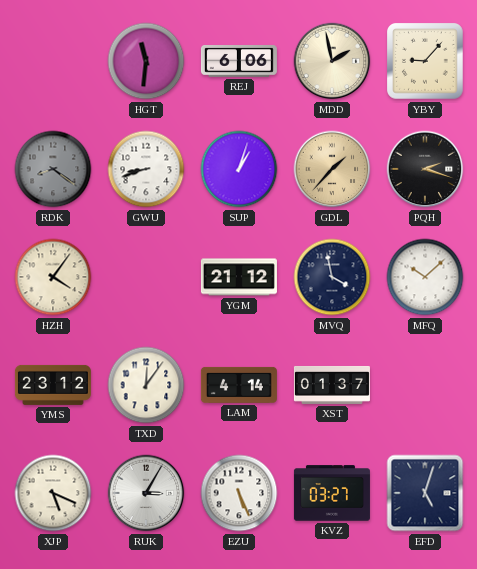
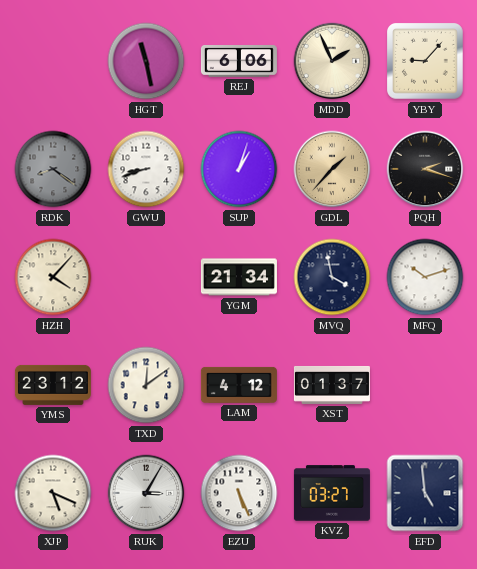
HGT: 11:31 -> 11:28 (146, 61)
MDD: 1:58 -> 1:56 (332, 61)
HZH: 4:06 -> 4:07 (53, 277)
YGM: 21:12 -> 21:34 (239, 277)
MFQ: 10:08 -> 10:12 (425, 277)
TXD: 12:06 -> 12:09 (146, 385)
LAM: 4:14 -> 4:12 (239, 385)
EFD: 5:03 -> 4:59 (425, 493)
